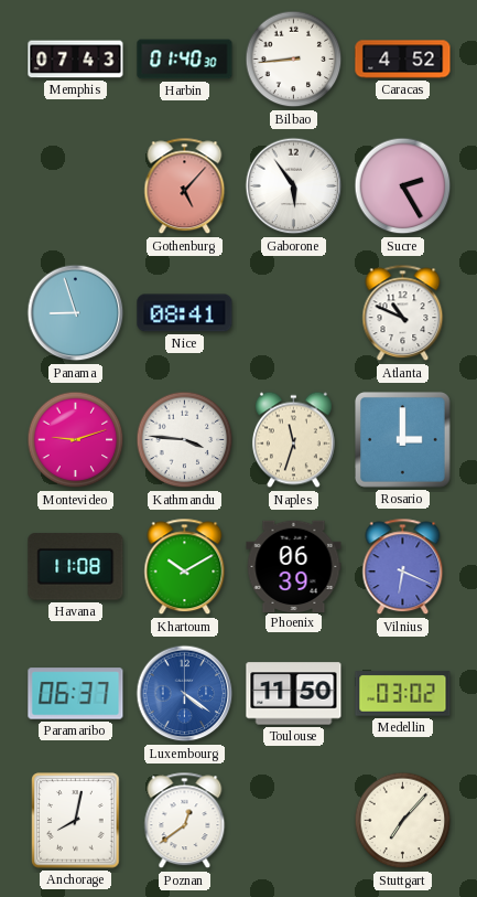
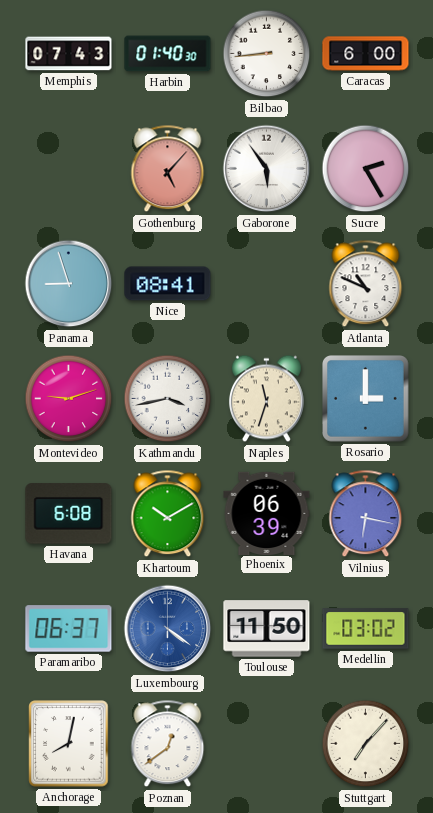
Caracas: 4:52 -> 6:00 (366, 54)
Kathmandu: 3:46 -> 3:43 (168, 399)
Havana: 11:08 -> 6:08 (69, 514)
Vilnius: 6:19 -> 6:17 (366, 514)
